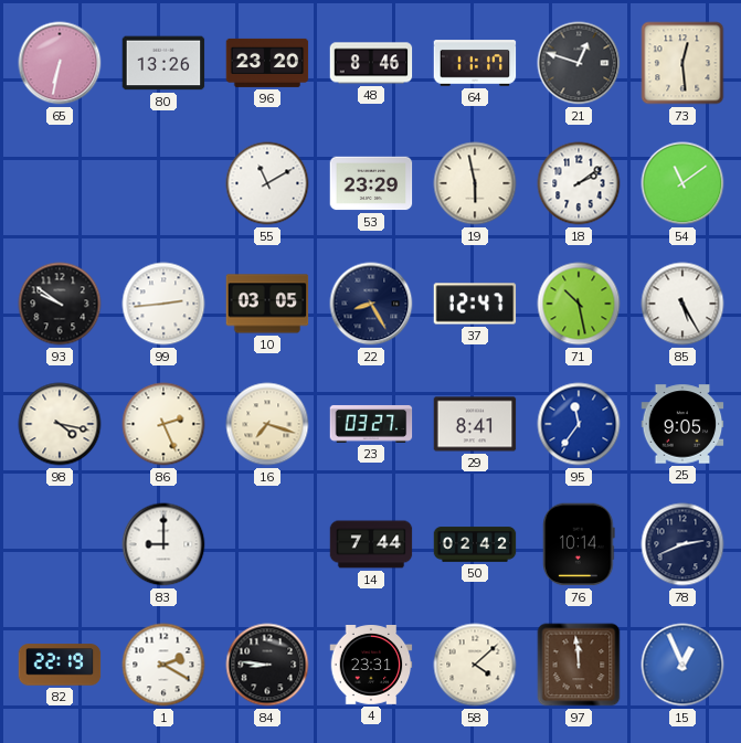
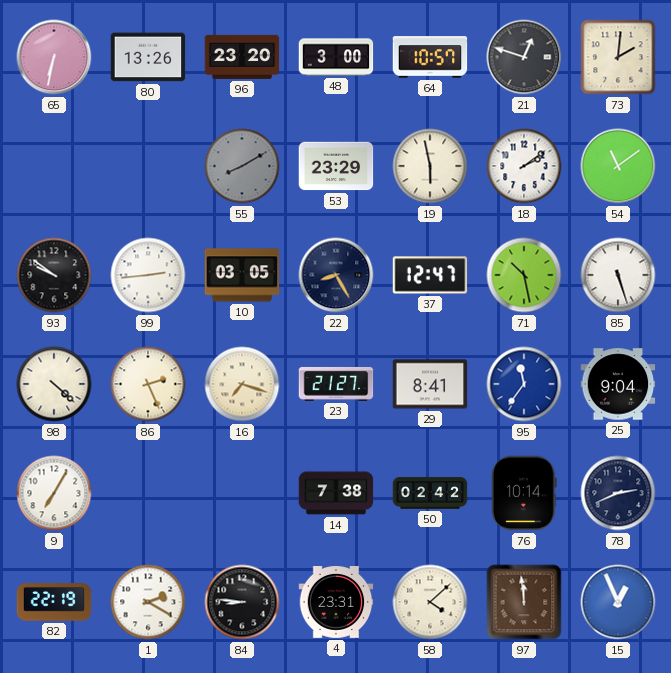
48: 8:46 -> 3:00 (336, 57)
64: 11:17 -> 10:57 (430, 57)
73: 12:29 -> 2:01 (618, 57)
55: 11:10 -> 8:10 (242, 166)
55 dial: white -> grey (242, 166)
85: 5:25 -> 5:27 (618, 275)
98: 4:17 -> 4:22 (54, 384)
23: 03:27 -> 21:27 (336, 384)
25: 9:05 -> 9:04 (618, 384)
9: none -> 7:05 (54, 493)
83: 9:00 -> none (163, 544)
14: 7:44 -> 7:38 (336, 493)
